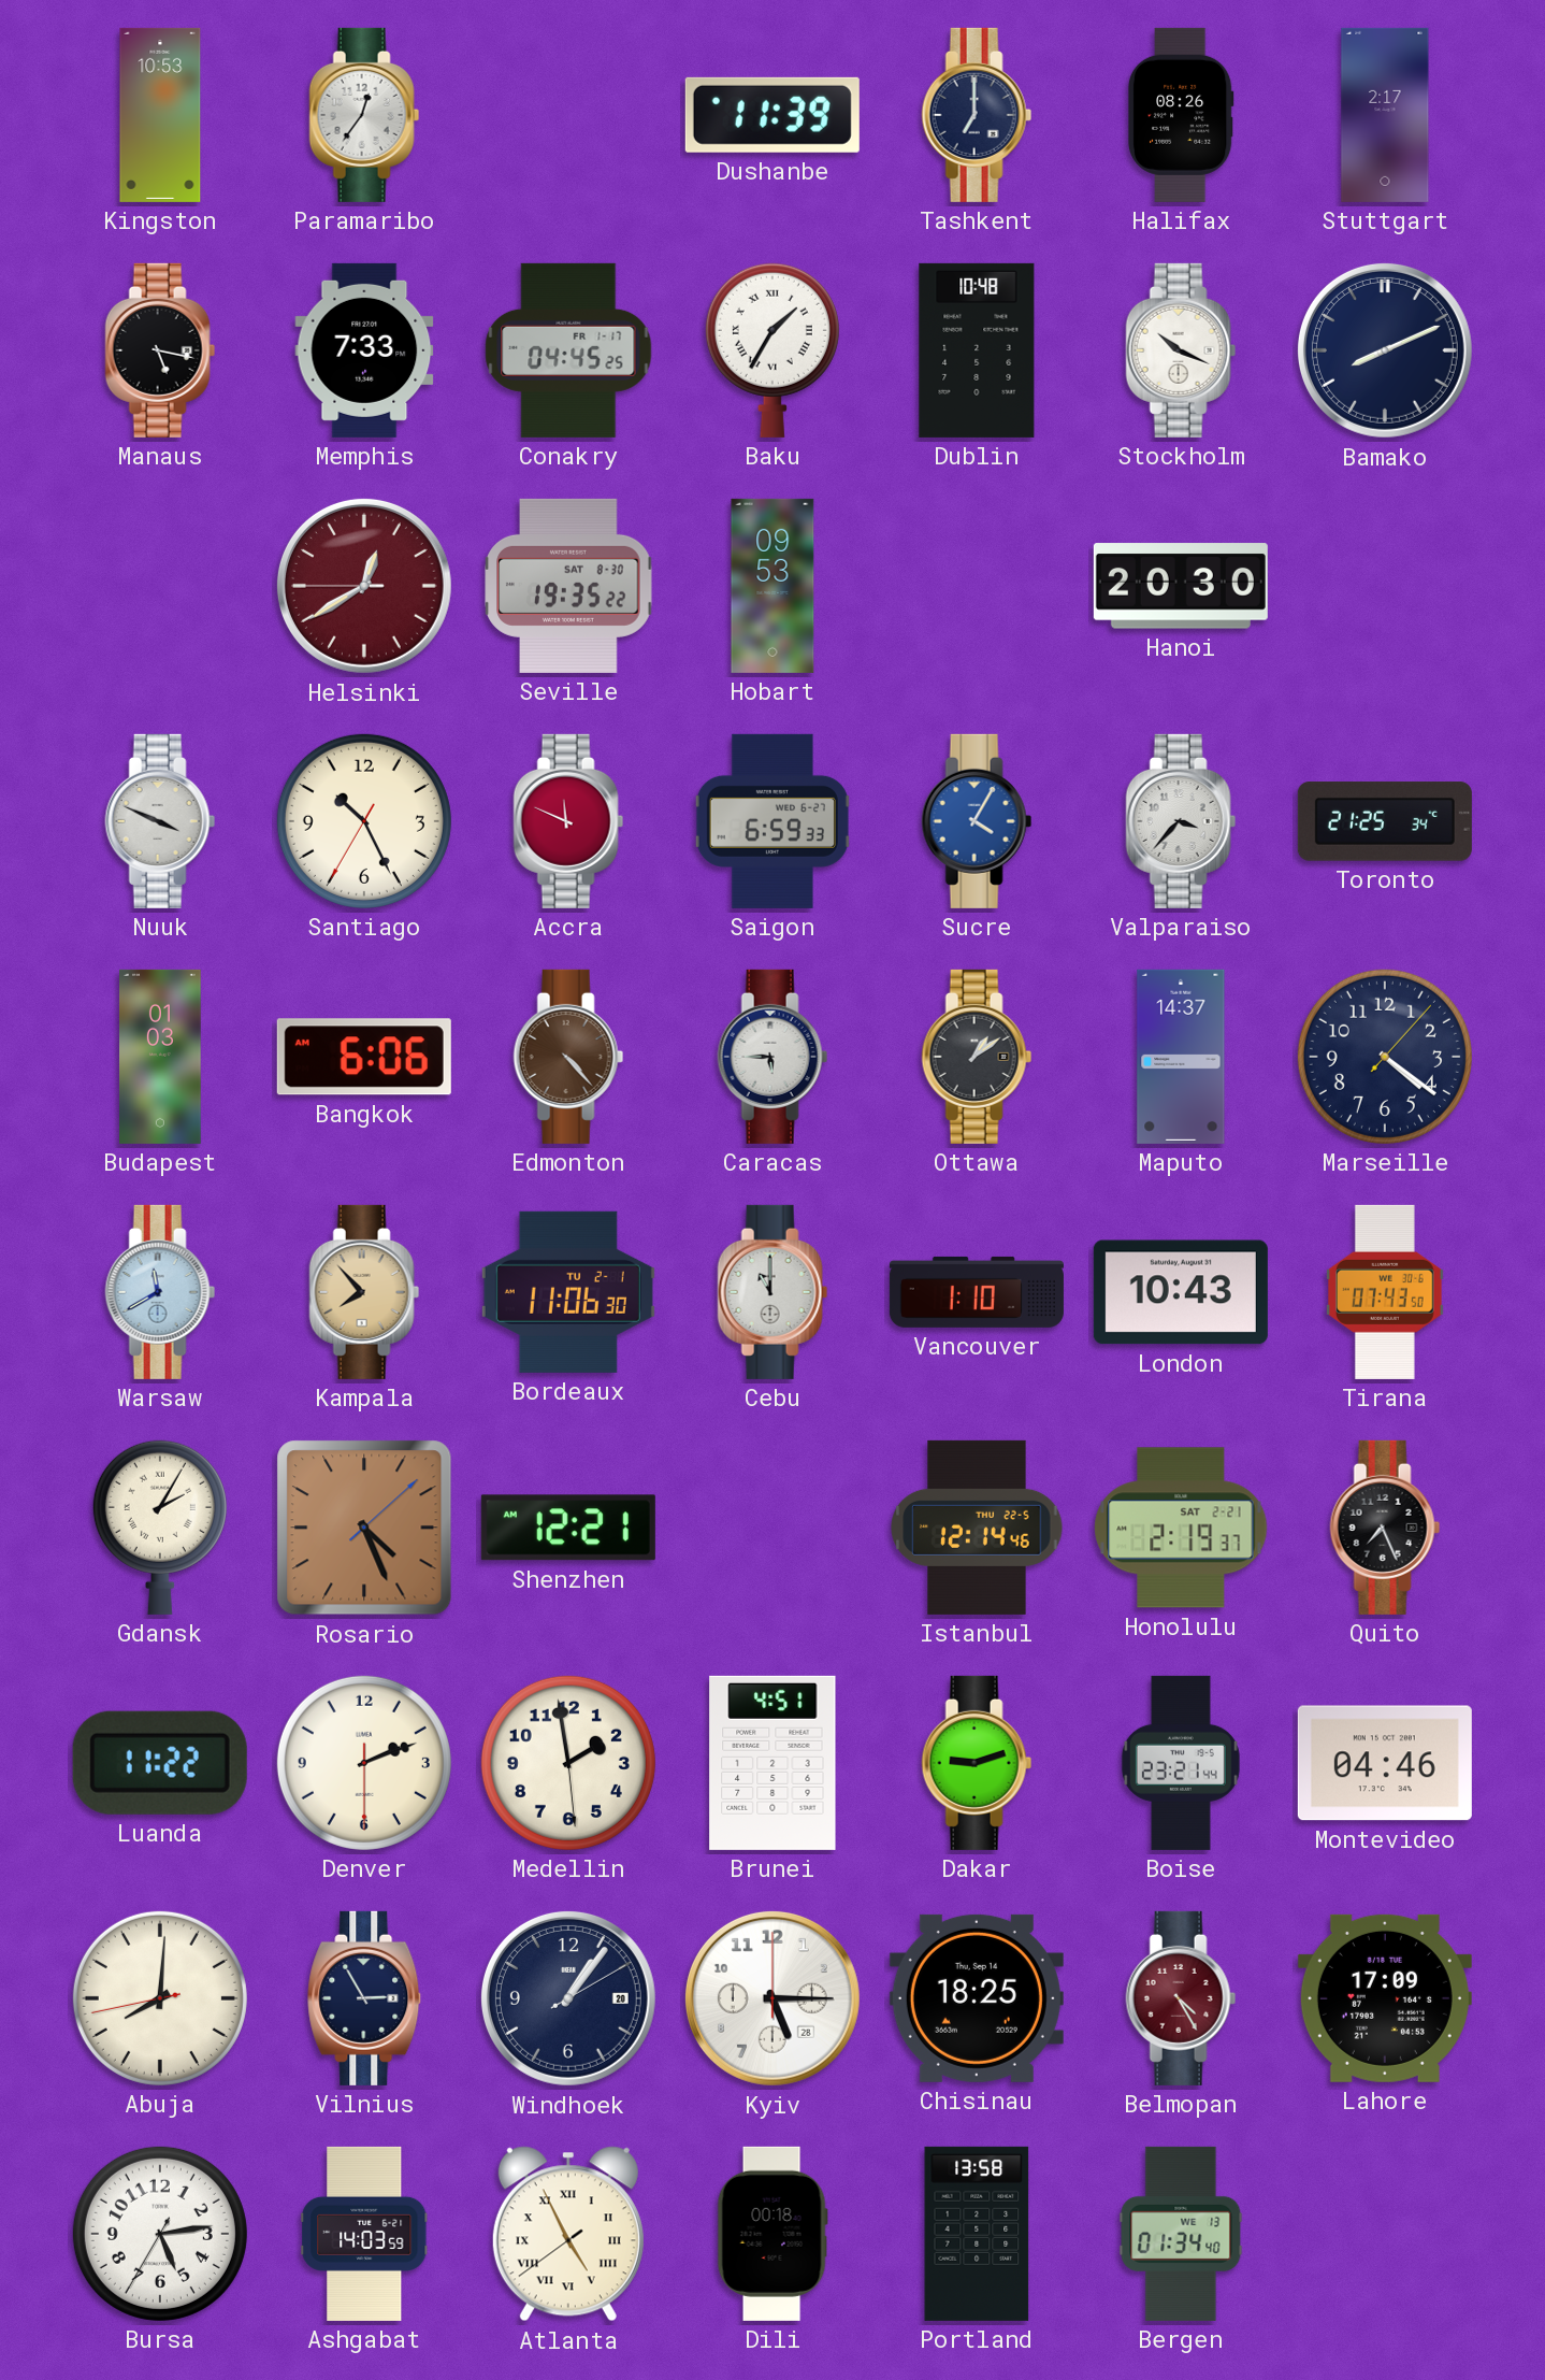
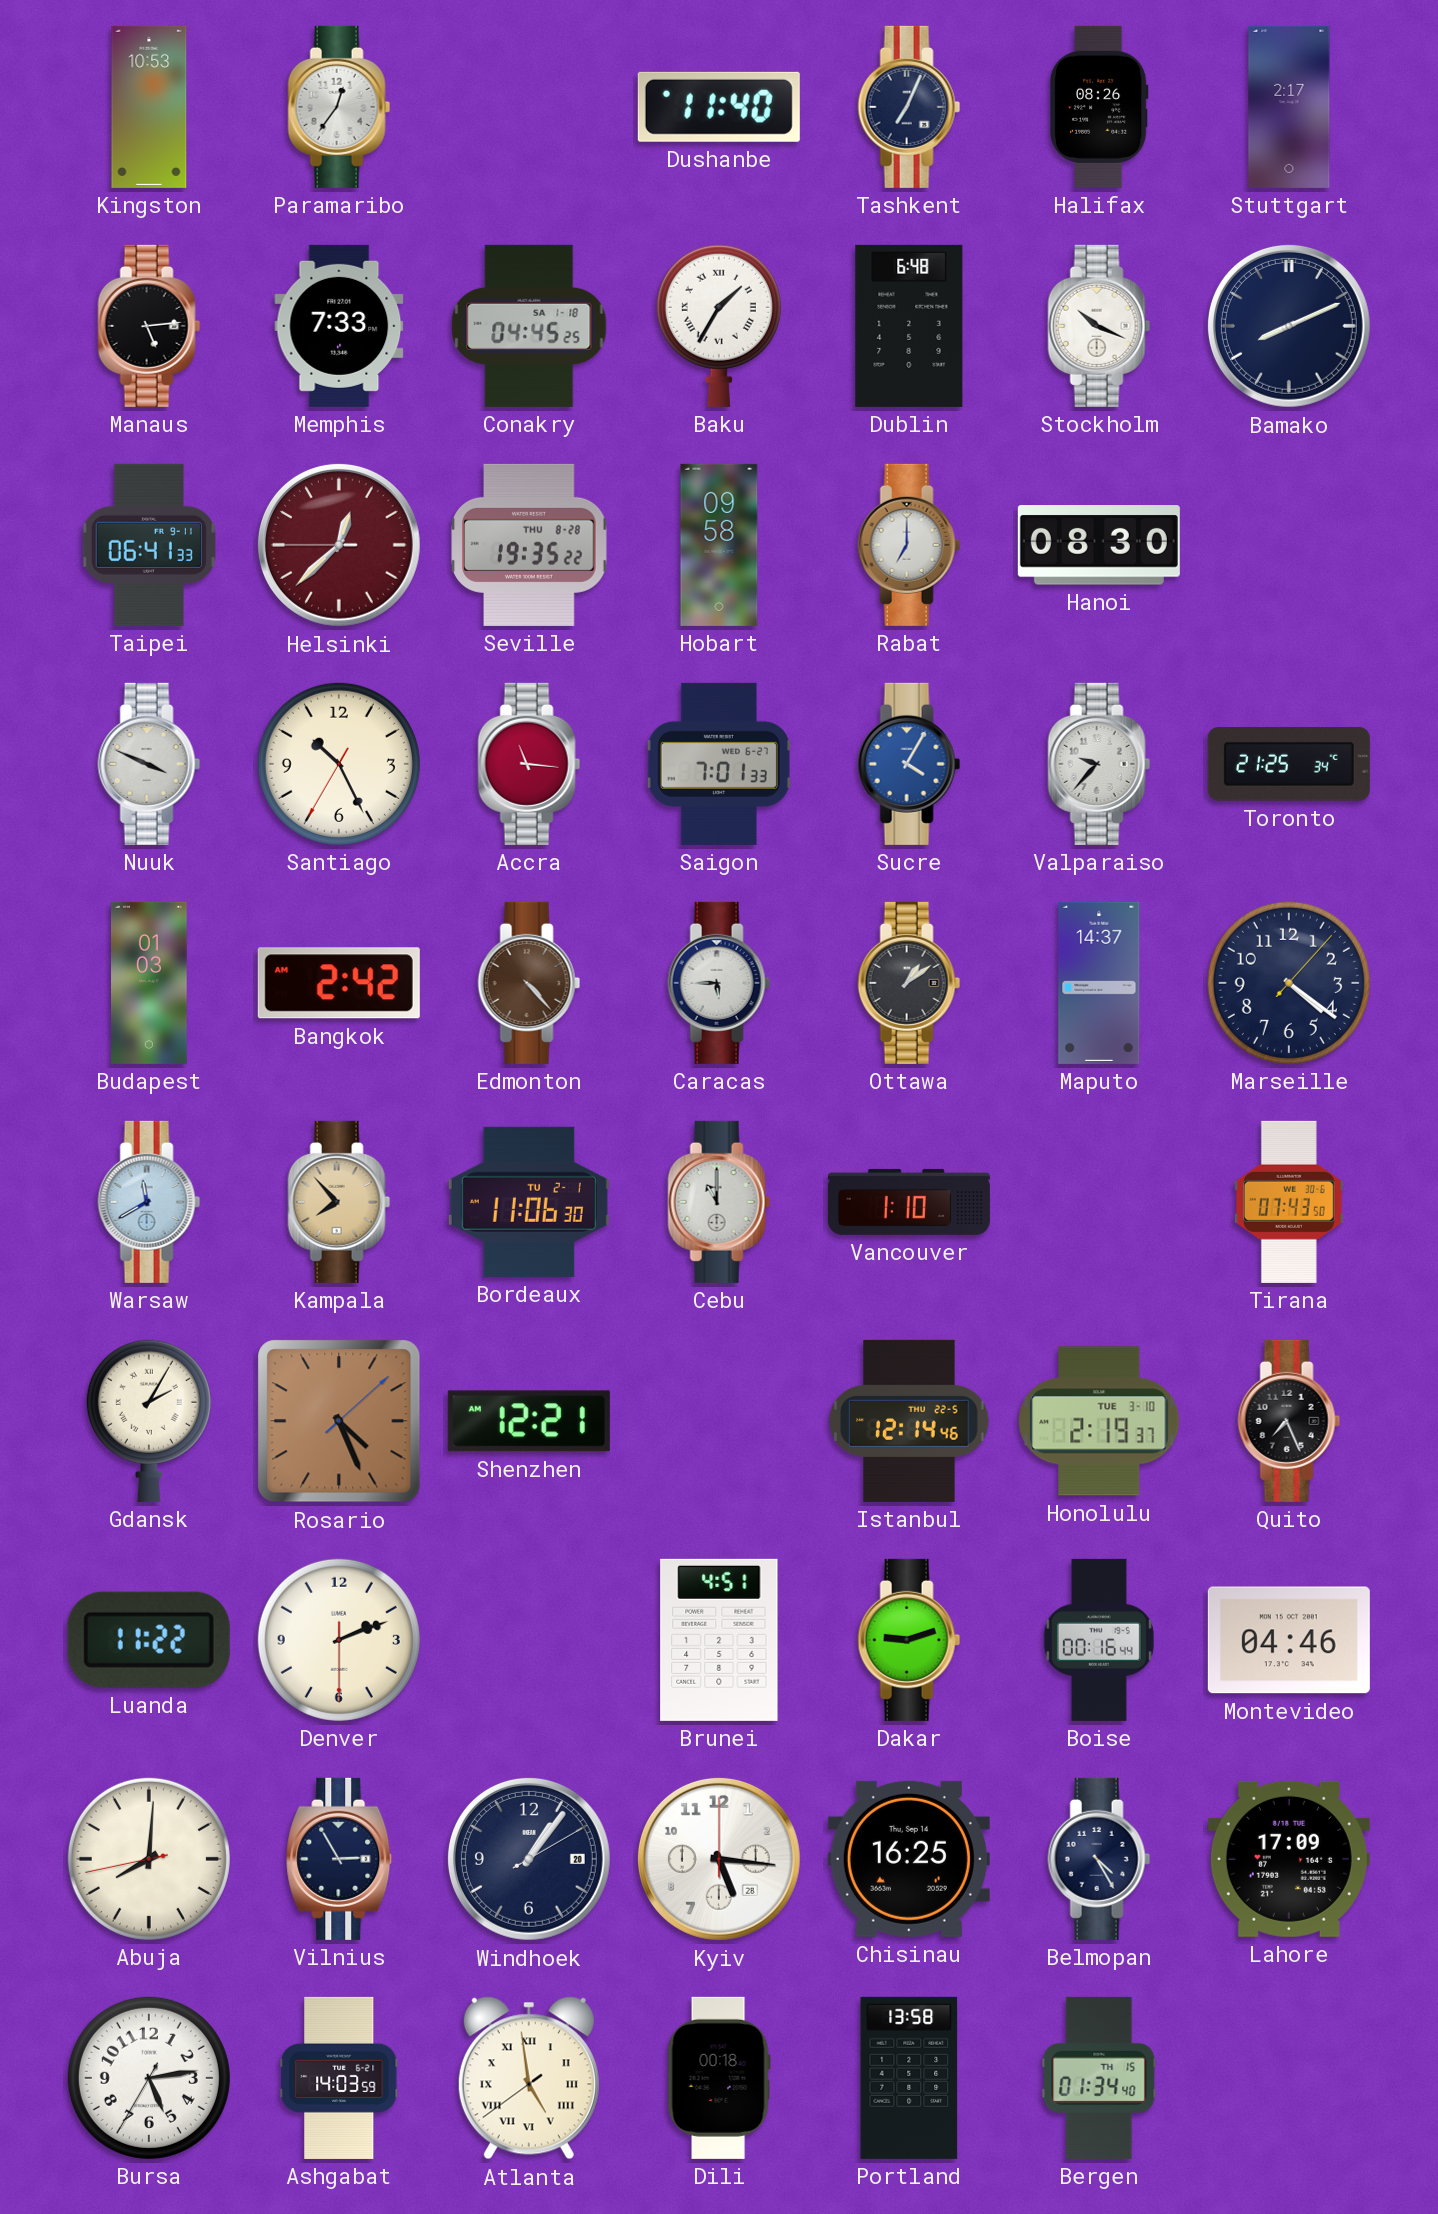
Dushanbe: 11:39 -> 11:40 (719, 107)
Tashkent: 7:00 -> 7:04 (909, 107)
Manaus: 5:17 -> 5:14 (149, 326)
Conakry date: FR 1-17 -> SA 1-18 (529, 326)
Dublin: 10:48 -> 6:48 (909, 326)
Taipei: none -> 06:41 (149, 545)
Helsinki: 12:39 -> 12:37 (339, 545)
Seville date: SAT 8-30 -> THU 8-28 (529, 545)
Hobart: 09:53 -> 09:58 (719, 545)
Rabat: none -> 7:00 (909, 545)
Hanoi: 20:30 -> 08:30 (1099, 545)
Accra: 11:49 -> 11:16 (529, 764)
Saigon: 6:59 -> 7:01 (719, 764)
Valparaiso: 3:37 -> 9:37 (1099, 764)
Bangkok: 6:06 -> 2:42 (339, 983)
London: 10:43 -> none (1181, 1292)
Honolulu date: SAT 2-21 -> TUE 3-10 (1099, 1421)
Medellin: 1:58 -> none (568, 1763)
Boise: 23:21 -> 00:16 (1099, 1640)
Kyiv: 5:15 -> 5:16 (719, 1859)
Chisinau: 18:25 -> 16:25 (909, 1859)
Belmopan dial: burgundy -> navy (1099, 1859)
Atlanta: 4:55 -> 4:58 (529, 2078)
Bergen date: WE 13 -> TH 15 (1099, 2078)
